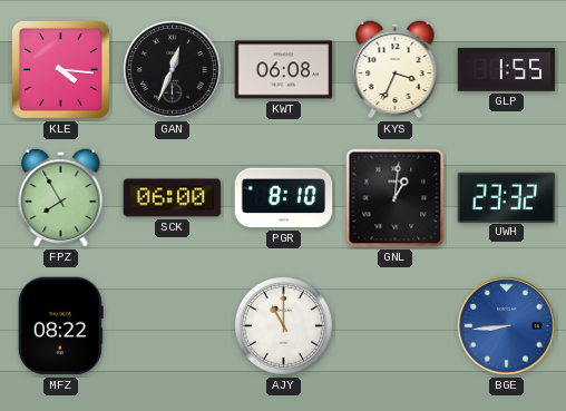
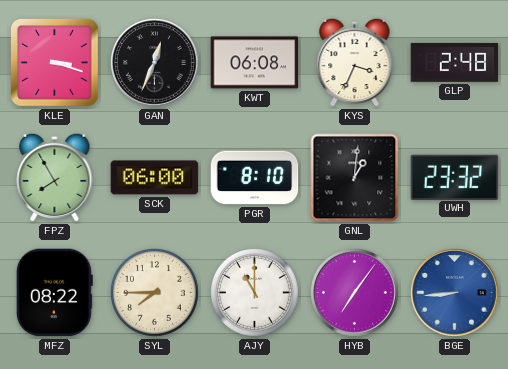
KLE: 4:16 -> 3:18 (55, 63)
GLP: 1:55 -> 2:48 (455, 63)
SYL: none -> 7:45 (155, 293)
HYB: none -> 7:06 (355, 293)
